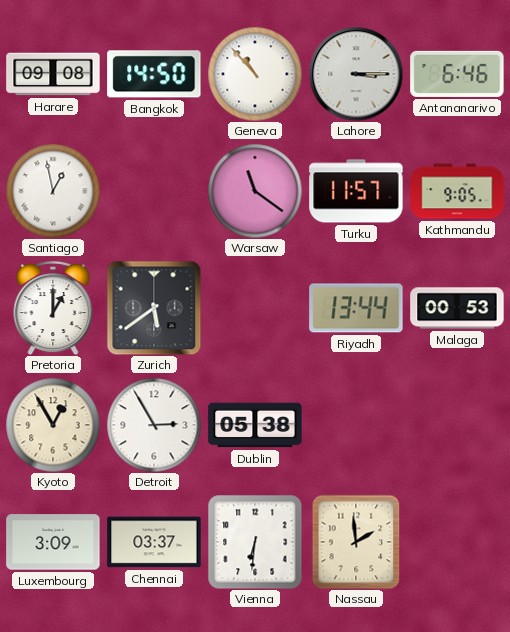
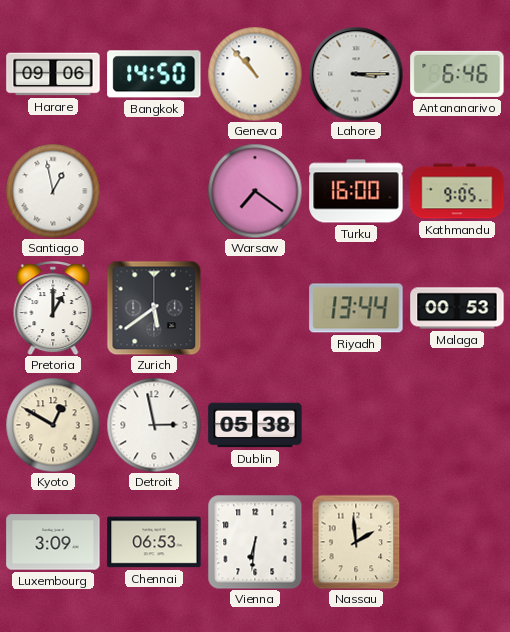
Harare: 09:08 -> 09:06 (53, 74)
Warsaw: 11:21 -> 7:21 (255, 191)
Turku: 11:57 -> 16:00 (356, 191)
Kyoto: 12:55 -> 12:50 (53, 425)
Detroit: 2:55 -> 2:58 (154, 425)
Chennai: 03:37 -> 06:53 (154, 542)
